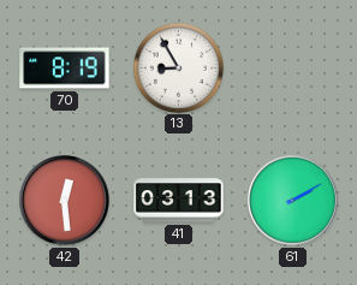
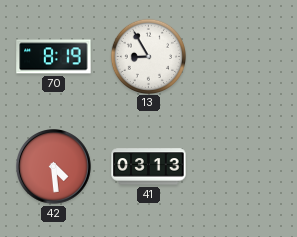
42: 12:29 -> 4:29 (54, 167)
61: 2:10 -> none (293, 201)
